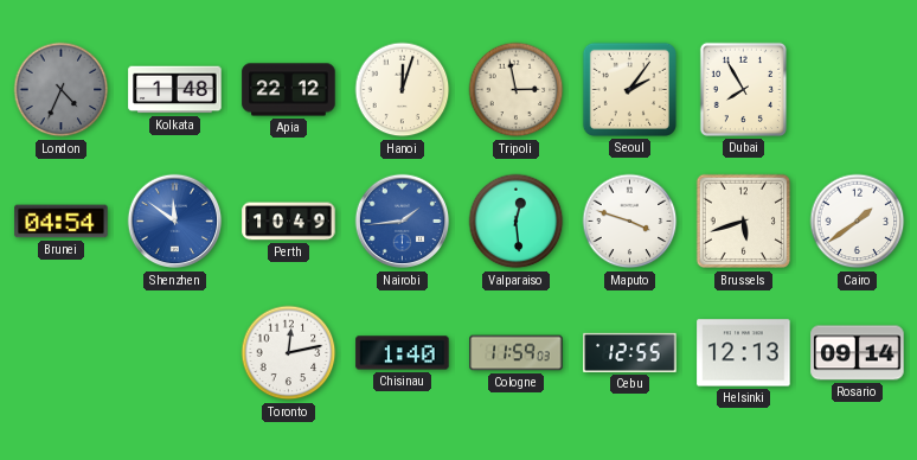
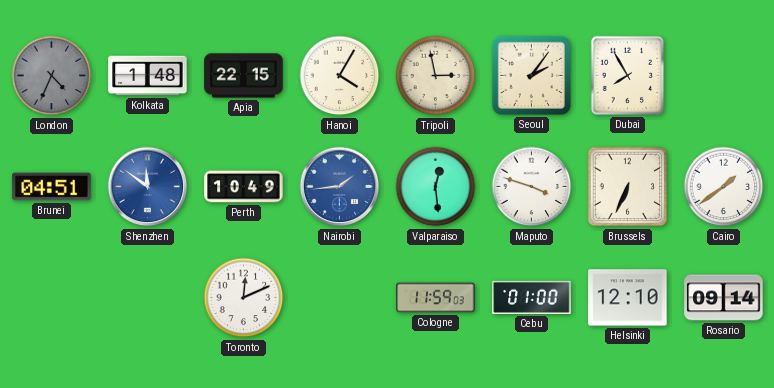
Apia: 22:12 -> 22:15 (244, 76)
Hanoi: 12:03 -> 4:05 (340, 76)
Brunei: 04:54 -> 04:51 (52, 187)
Brussels: 5:42 -> 6:34 (628, 187)
Toronto: 12:13 -> 12:11 (244, 298)
Chisinau: 1:40 -> none (403, 353)
Cebu: 12:55 -> 01:00 (532, 297)
Helsinki: 12:13 -> 12:10 (628, 298)
